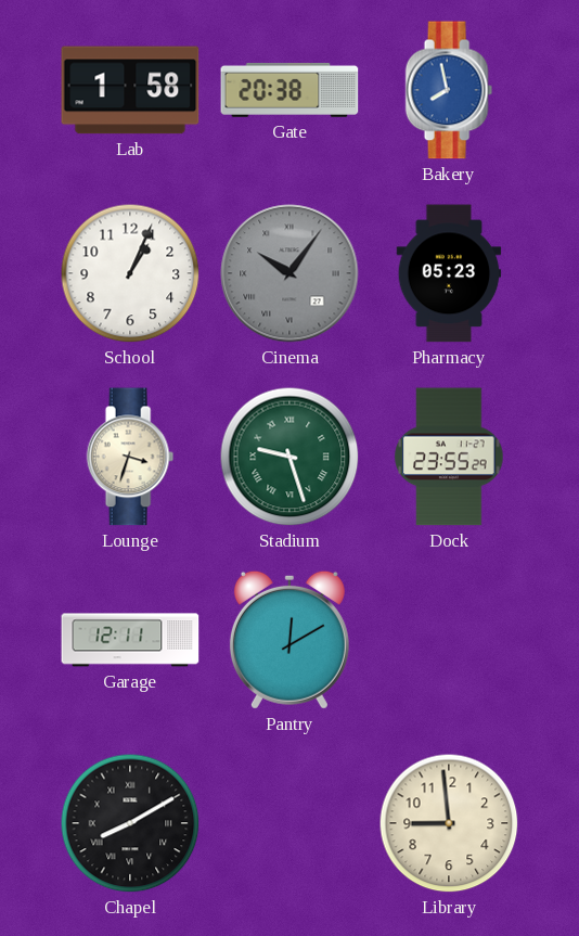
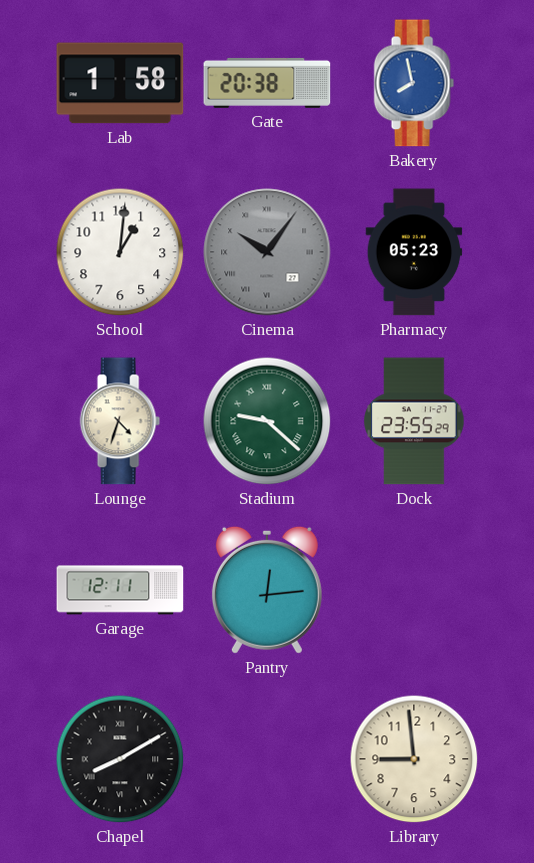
School: 1:04 -> 1:01 (120, 252)
Lounge: 3:33 -> 4:33 (120, 421)
Stadium: 9:27 -> 9:22 (267, 421)
Pantry: 12:10 -> 12:14 (267, 590)
